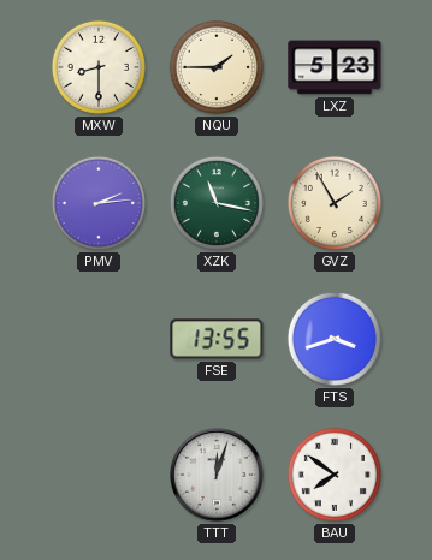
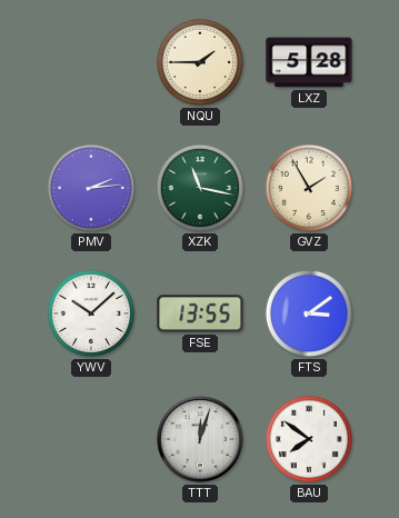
MXW: 8:30 -> none (99, 67)
LXZ: 5:23 -> 5:28 (309, 62)
YWV: none -> 10:08 (91, 313)
FTS: 3:42 -> 3:09 (309, 313)
